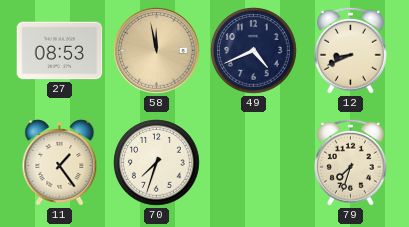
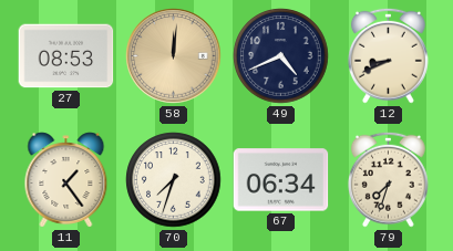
58: 11:58 -> 12:01 (174, 56)
67: none -> 06:34 (281, 180)
